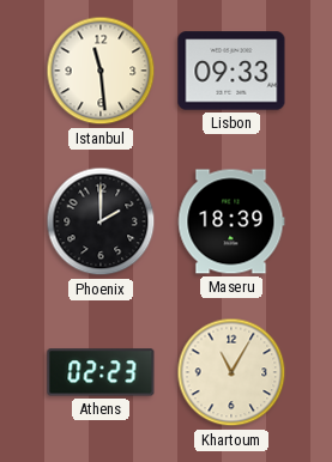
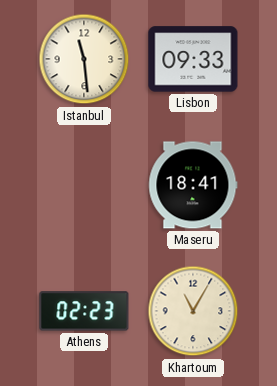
Phoenix: 2:00 -> none (101, 221)
Maseru: 18:39 -> 18:41 (193, 185)
